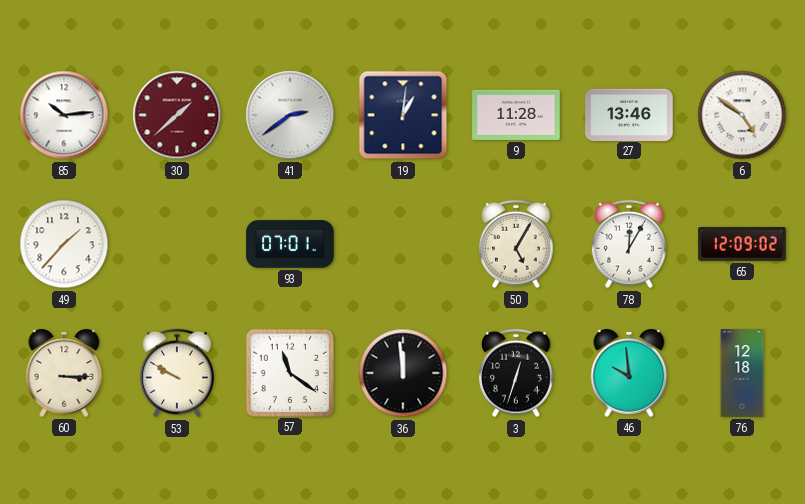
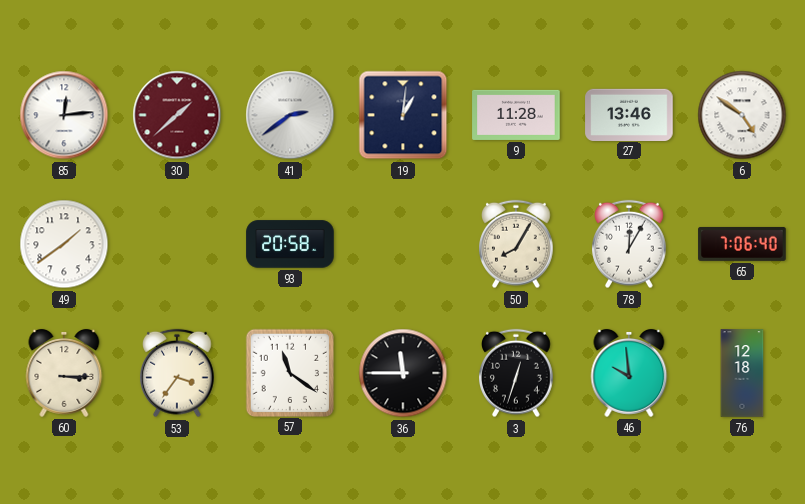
85: 10:14 -> 12:14 (64, 115)
49: 1:37 -> 1:39 (64, 244)
93: 07:01 -> 20:58 (290, 244)
50: 5:05 -> 8:05 (517, 244)
65: 12:09 -> 7:06 (742, 244)
53: 9:50 -> 3:36 (178, 373)
36: 11:59 -> 11:45 (403, 373)
